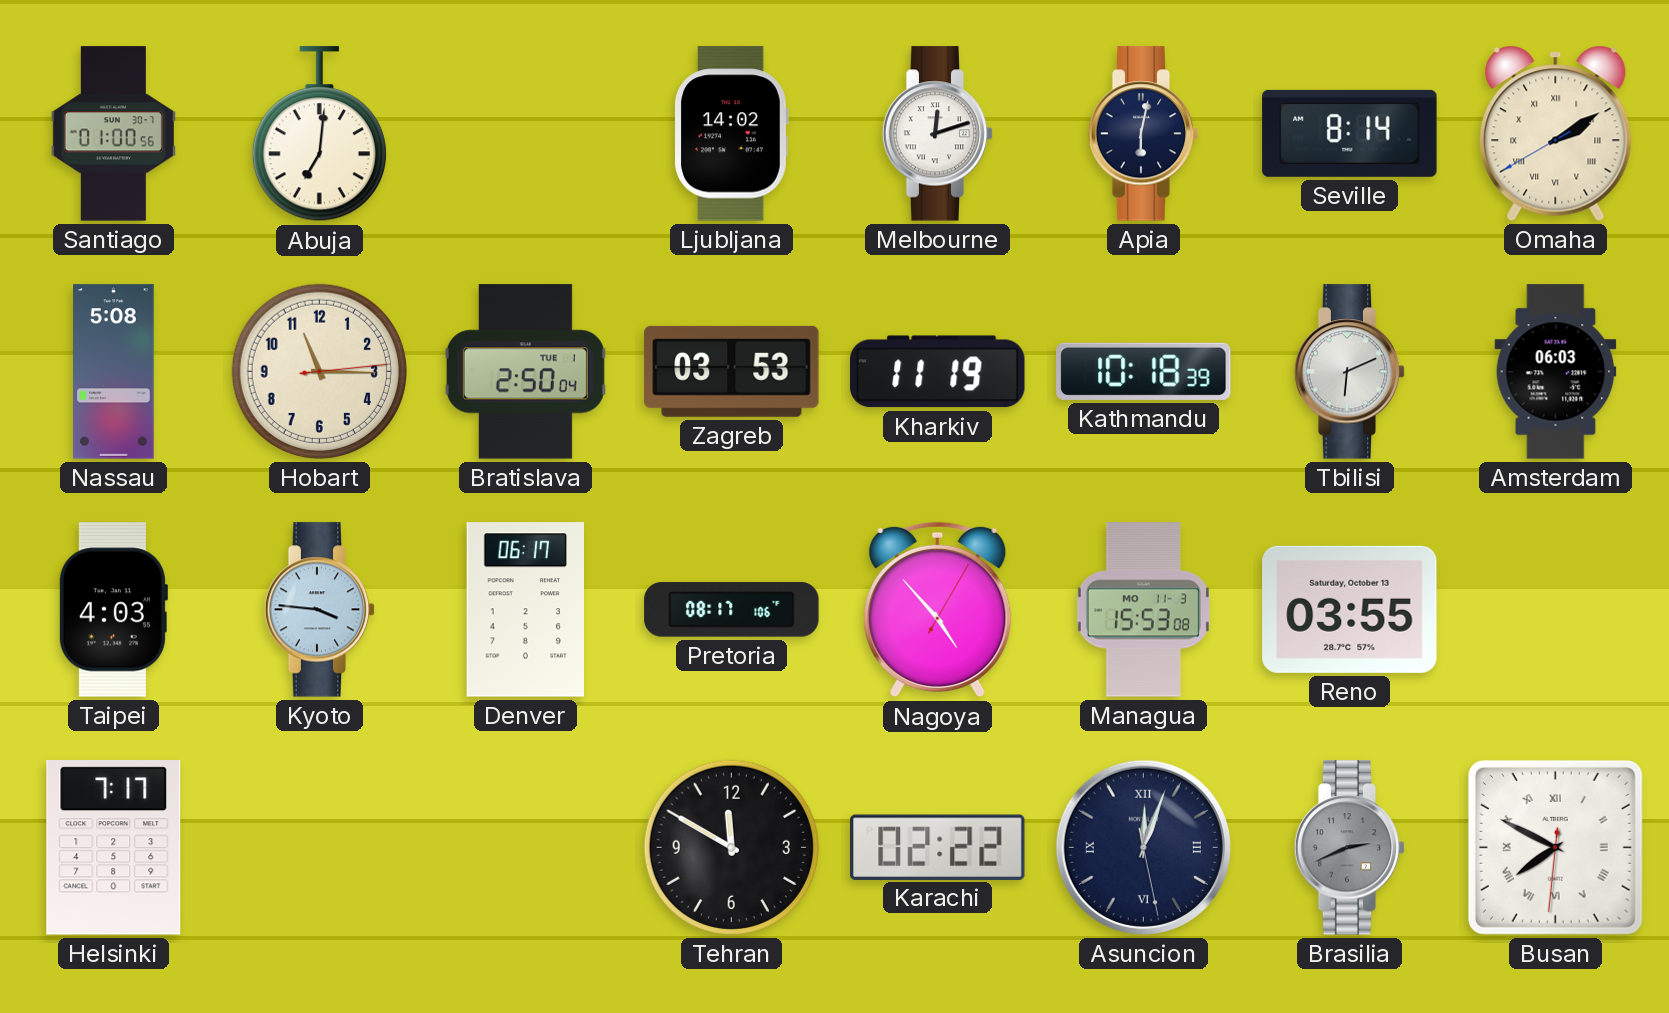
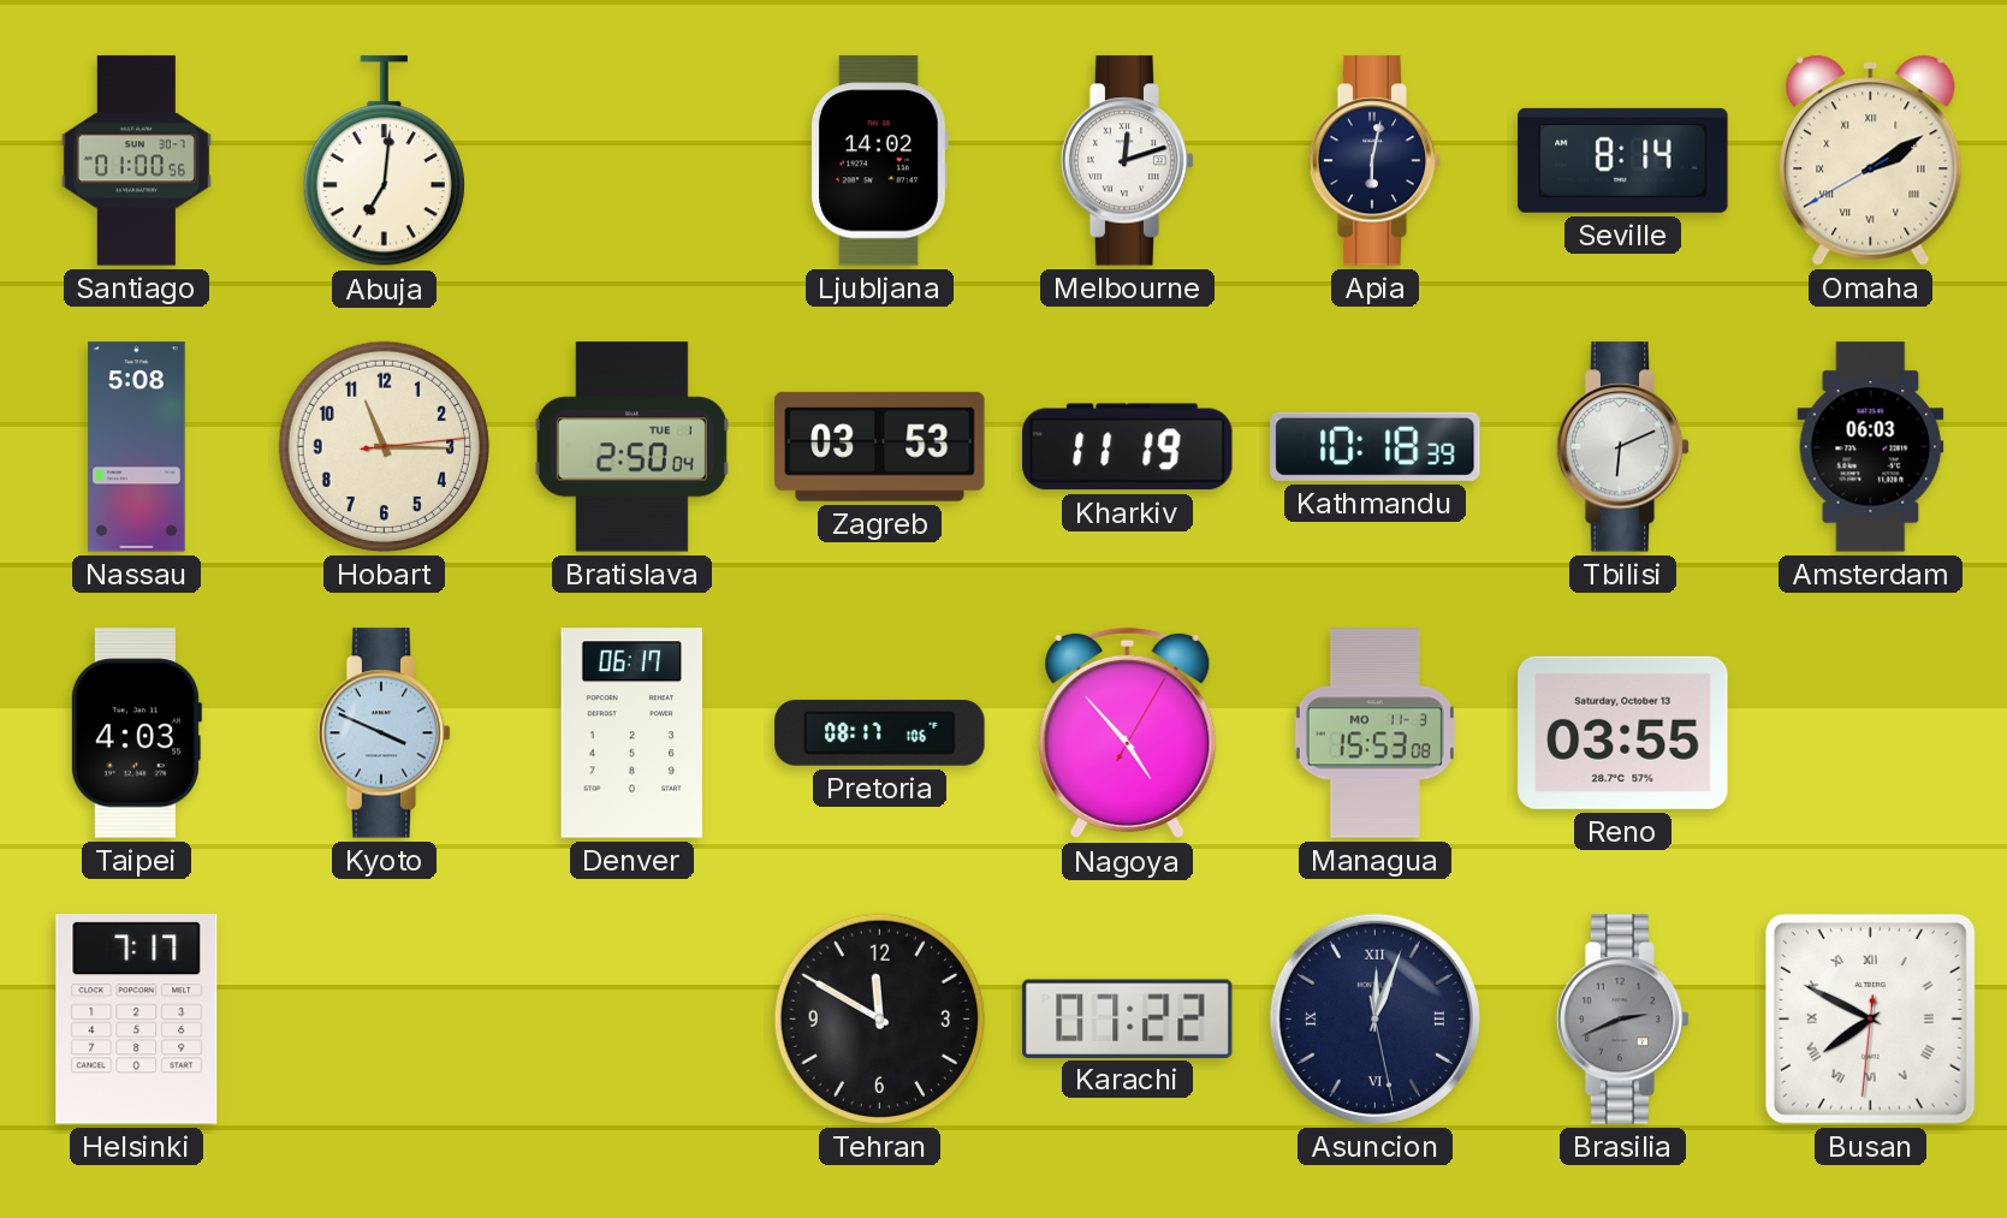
Kyoto: 3:46 -> 3:49 (385, 733)
Karachi: 02:22 -> 07:22 (1128, 1018)
